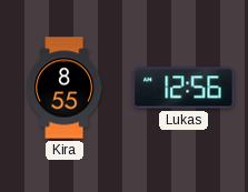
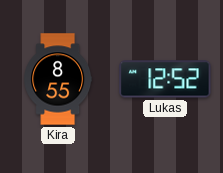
Lukas: 12:56 -> 12:52 (165, 79)
